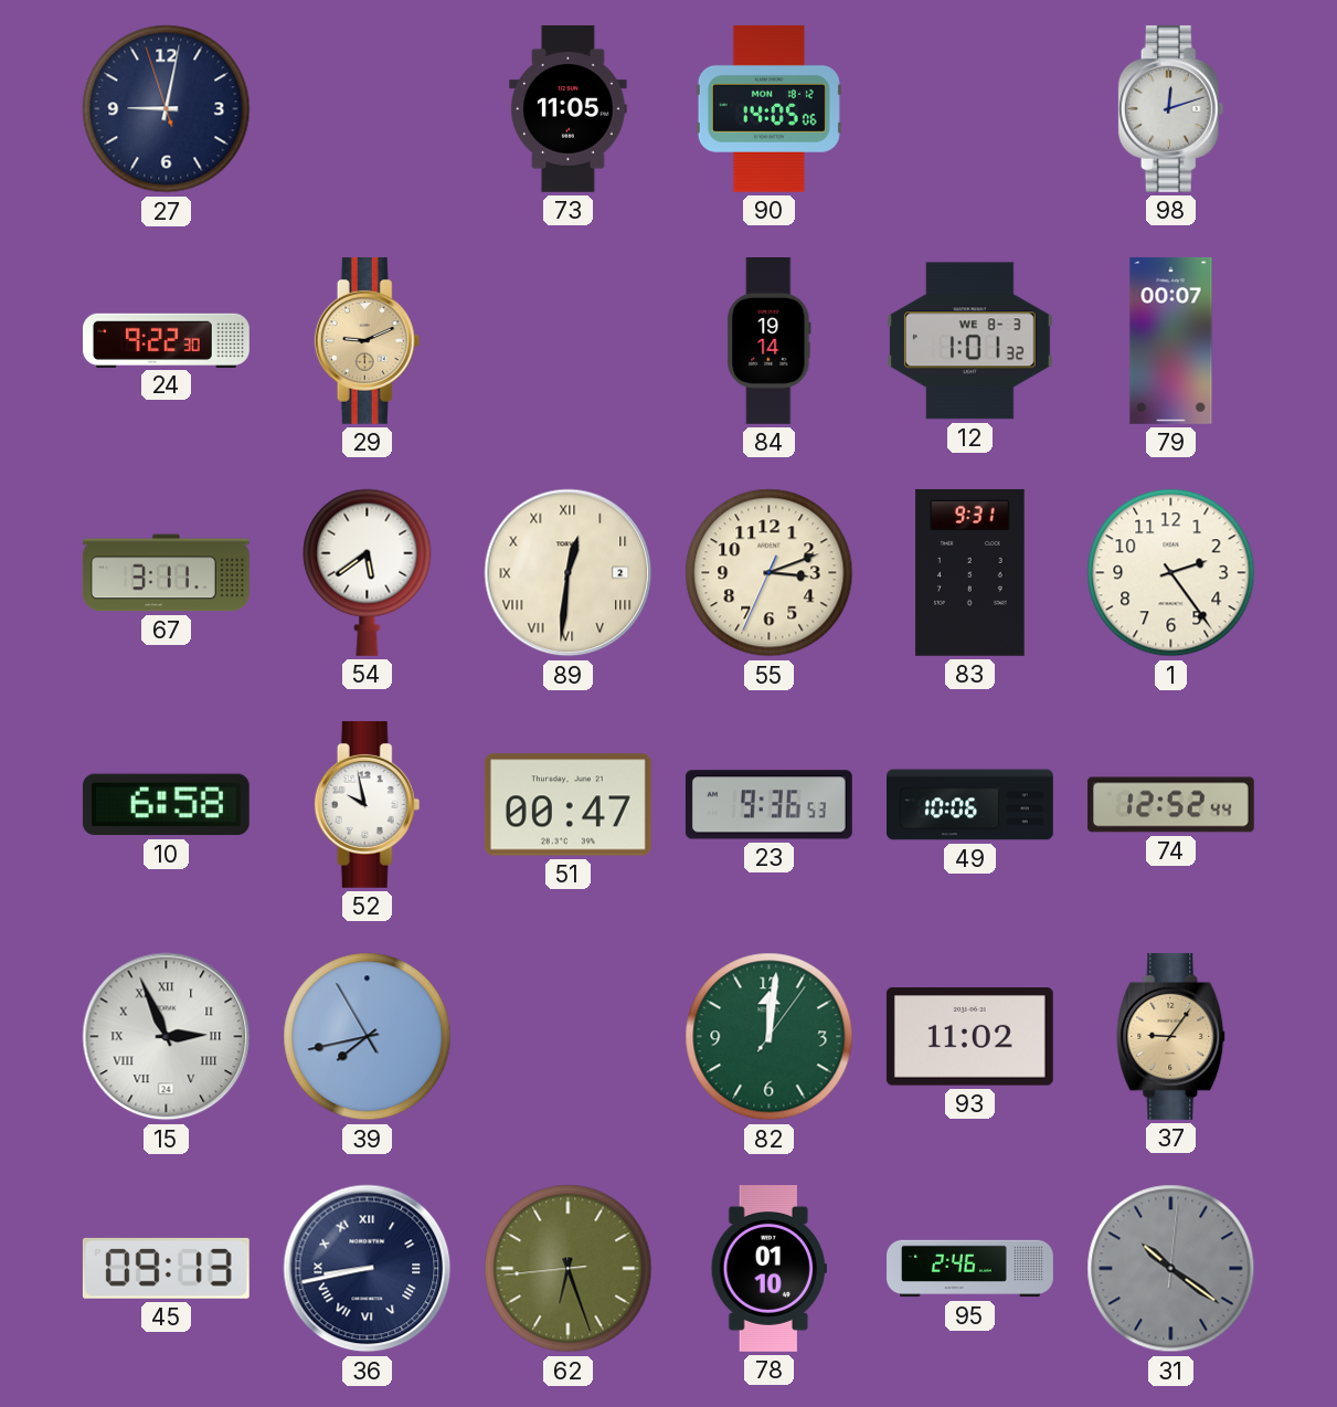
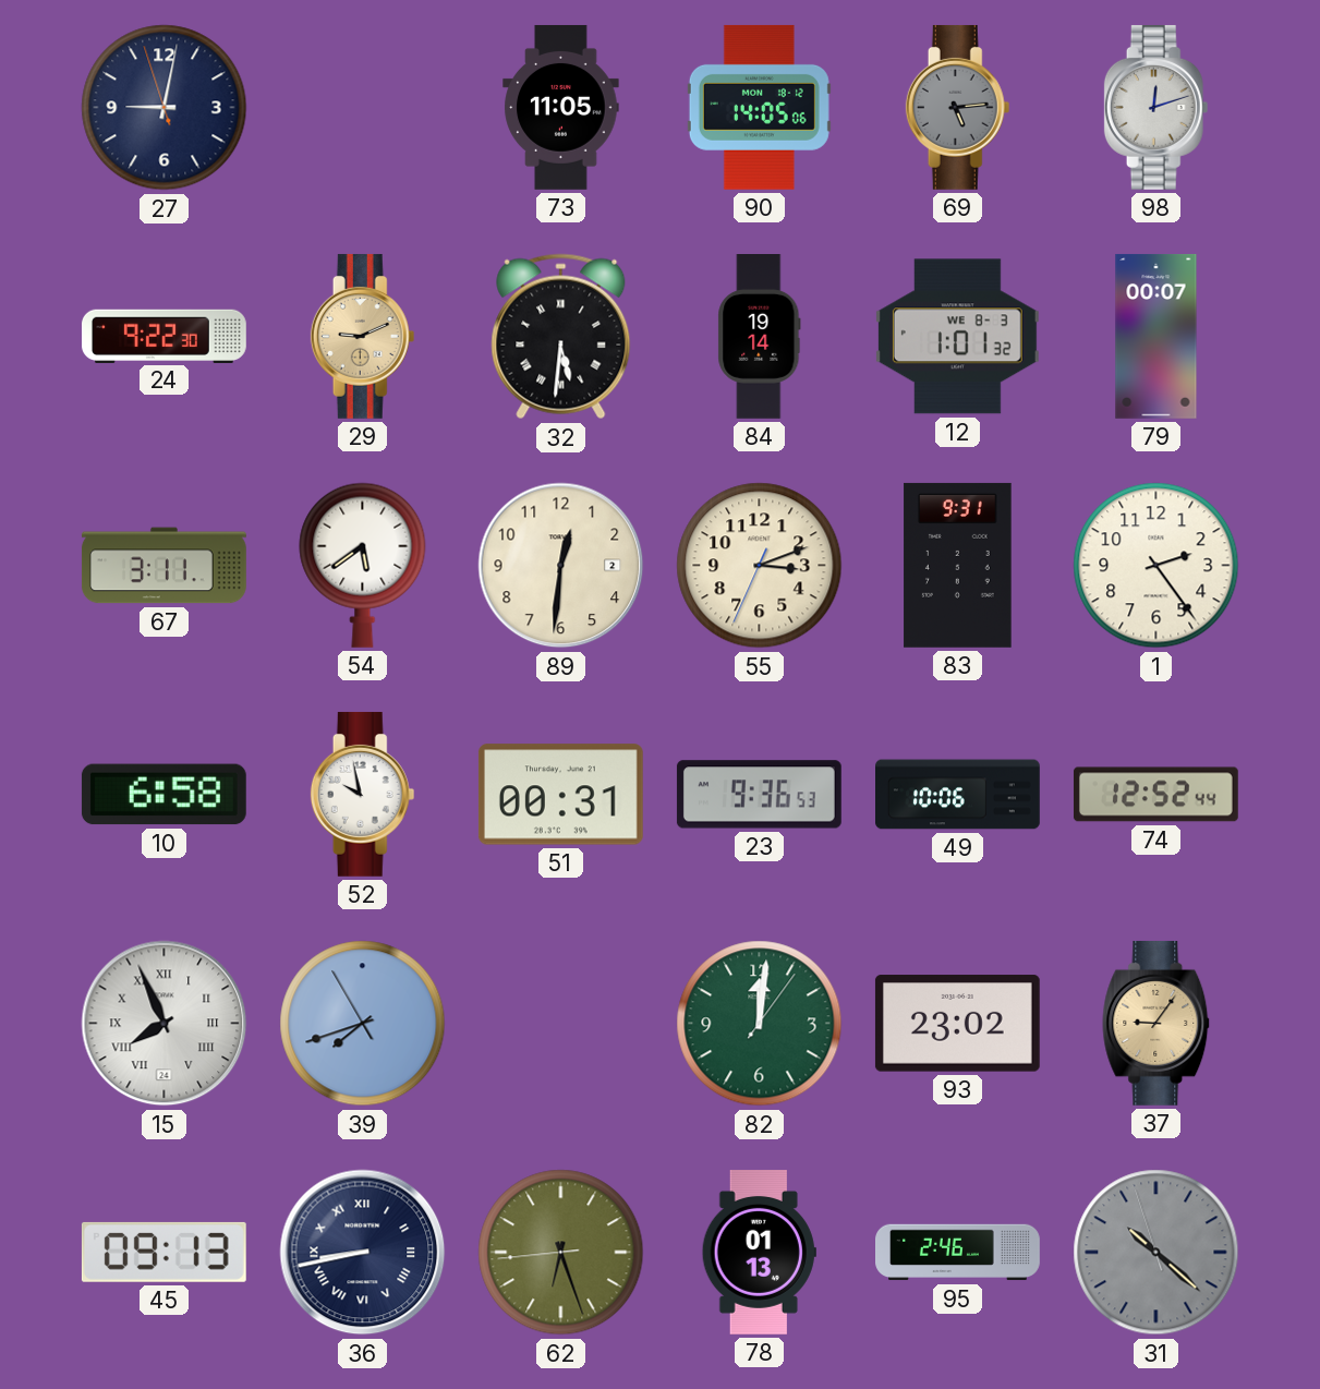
69: none -> 5:14 (958, 107)
32: none -> 5:31 (561, 337)
89 numerals: Roman -> Arabic (561, 566)
51: 00:47 -> 00:31 (560, 795)
15: 2:56 -> 7:56 (165, 1024)
39: 7:42 -> 7:41 (363, 1024)
93: 11:02 -> 23:02 (957, 1024)
78: 01:10 -> 01:13 (759, 1253)
31: 10:21:01 -> 10:21:57 (1156, 1253)
